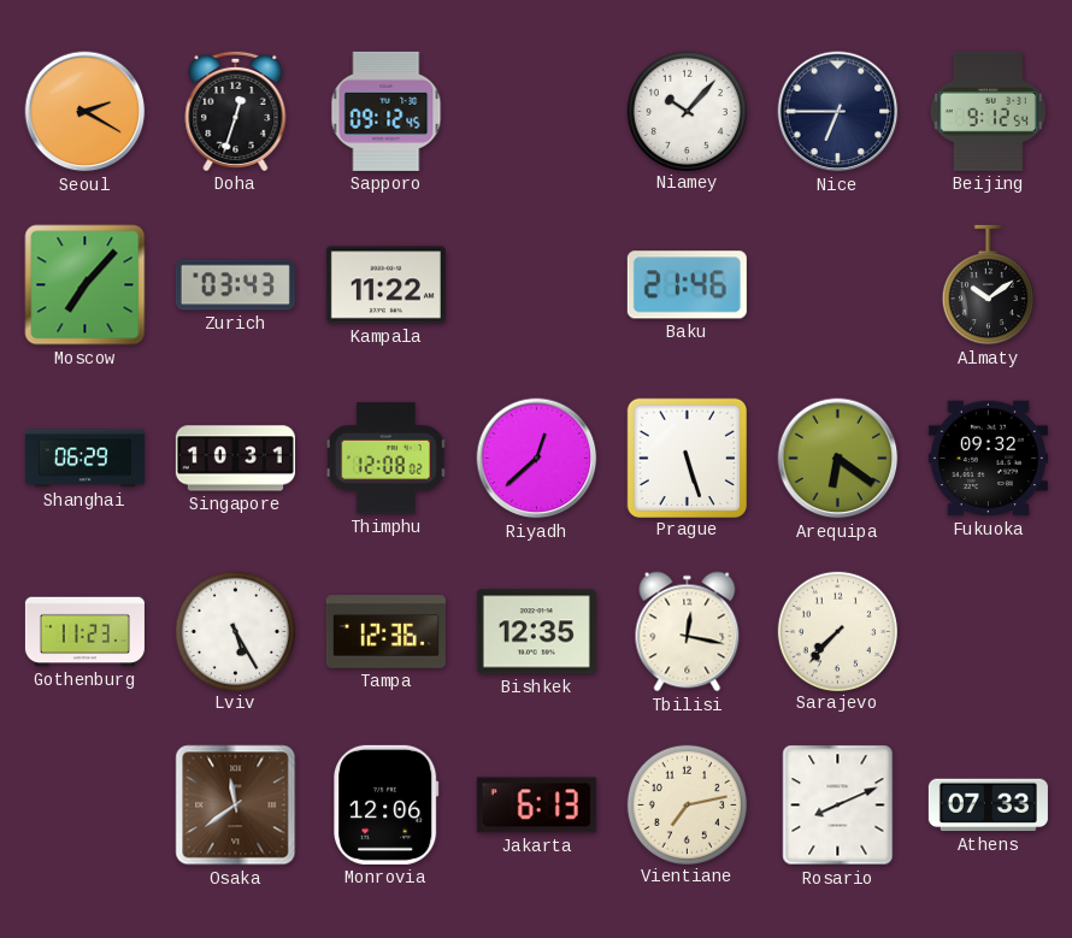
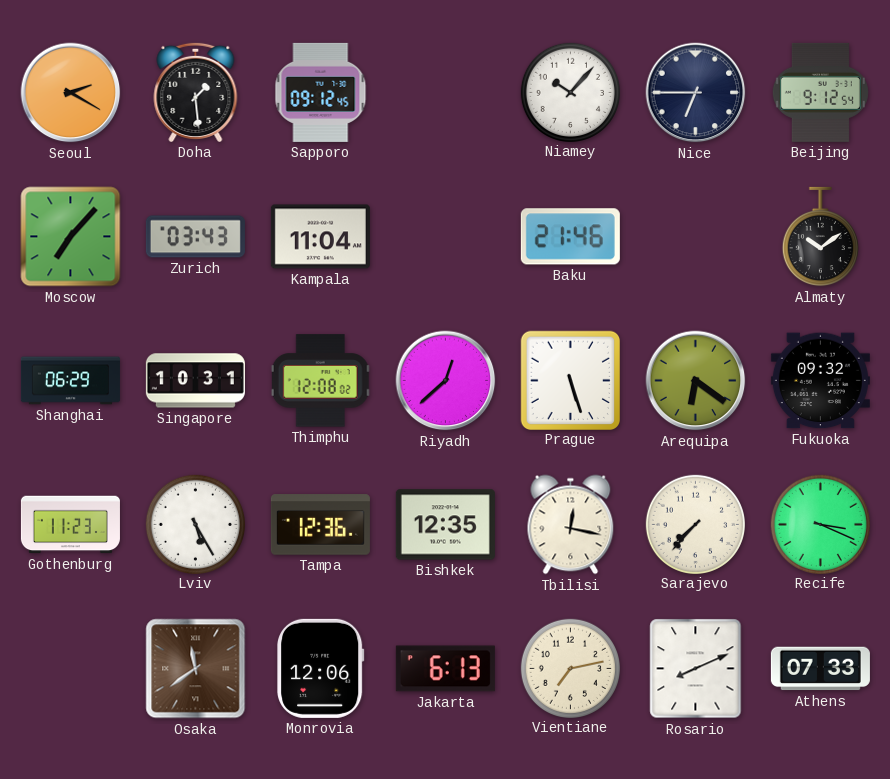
Doha: 12:33 -> 1:29 (196, 92)
Kampala: 11:22 -> 11:04 (320, 237)
Recife: none -> 3:19 (820, 524)
